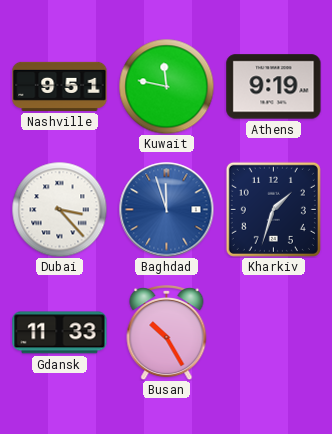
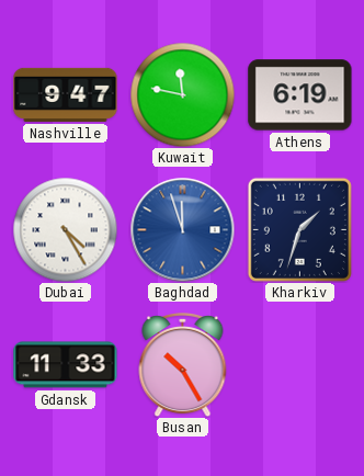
Nashville: 9:51 -> 9:47 (66, 94)
Athens: 9:19 -> 6:19 (300, 95)
Dubai: 3:23 -> 4:25 (65, 229)
